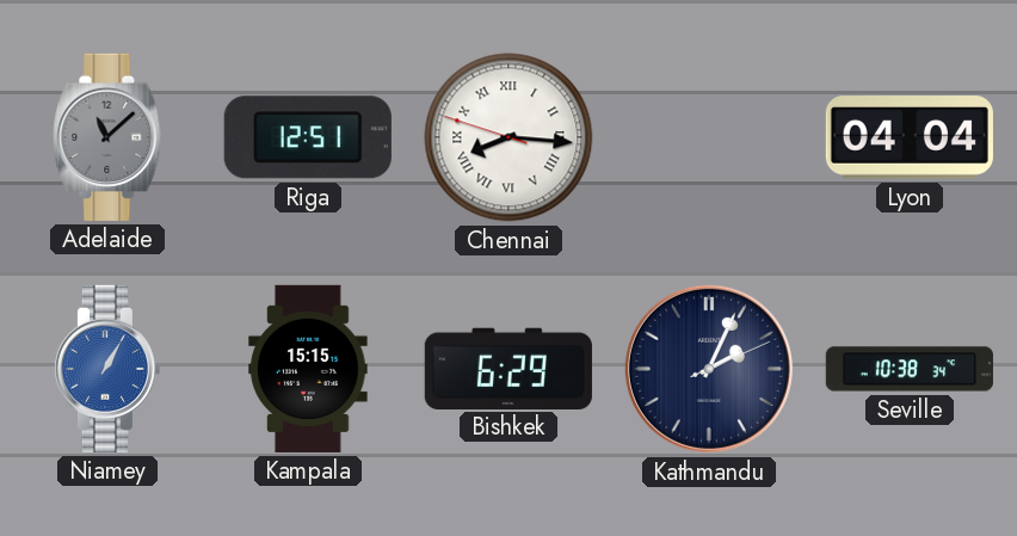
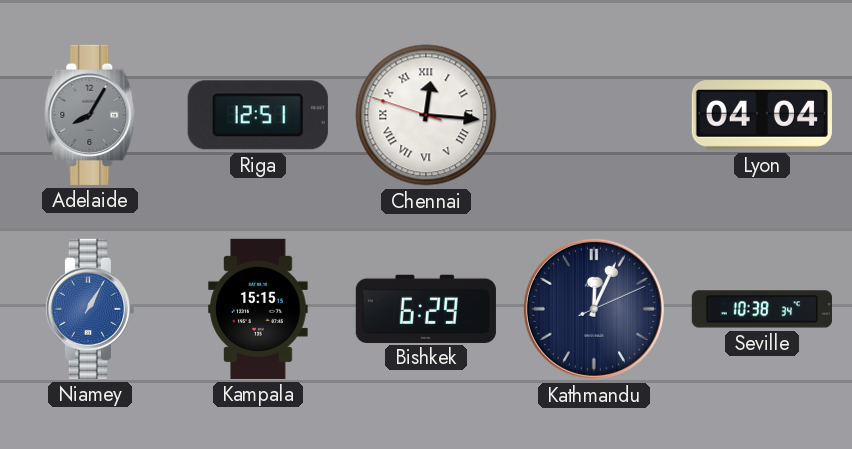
Adelaide: 11:08 -> 8:05 (90, 115)
Chennai: 8:15 -> 12:15 (426, 115)
Kathmandu: 2:04 -> 12:04 (594, 309)
